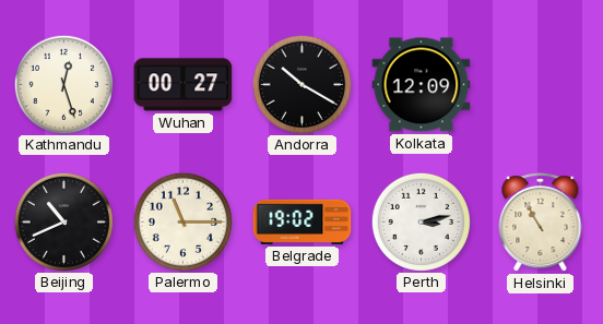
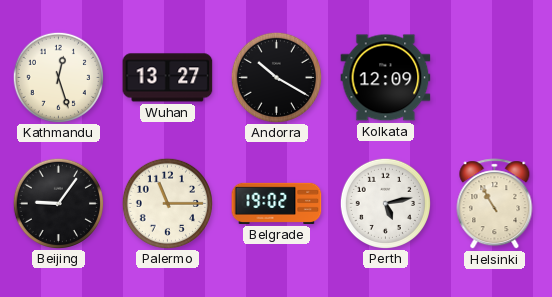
Wuhan: 00:27 -> 13:27 (168, 78)
Beijing: 10:41 -> 9:06 (58, 203)
Perth: 3:13 -> 5:13 (385, 203)
